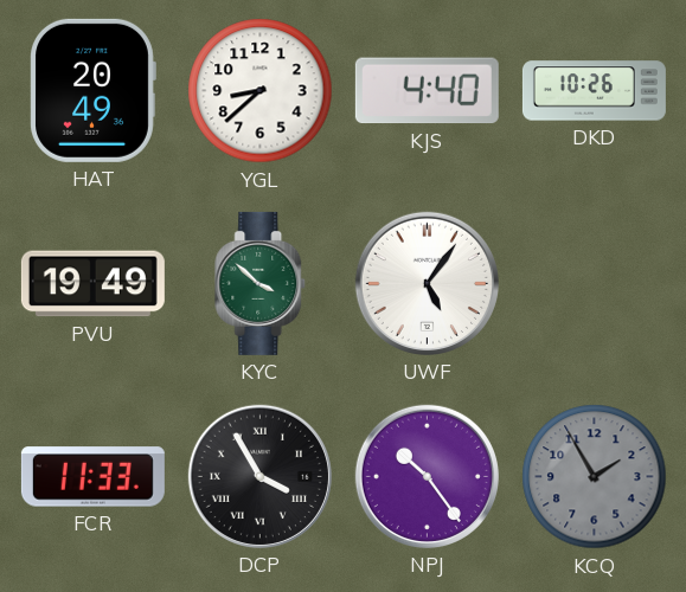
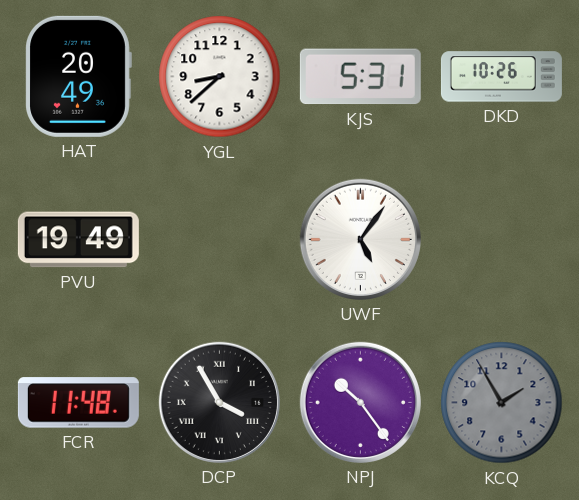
KJS: 4:40 -> 5:31 (360, 77)
KYC: 3:52 -> none (261, 283)
FCR: 11:33 -> 11:48 (78, 403)
